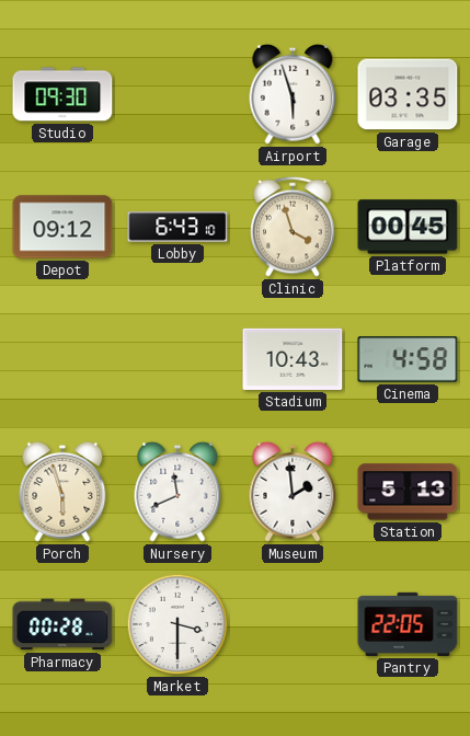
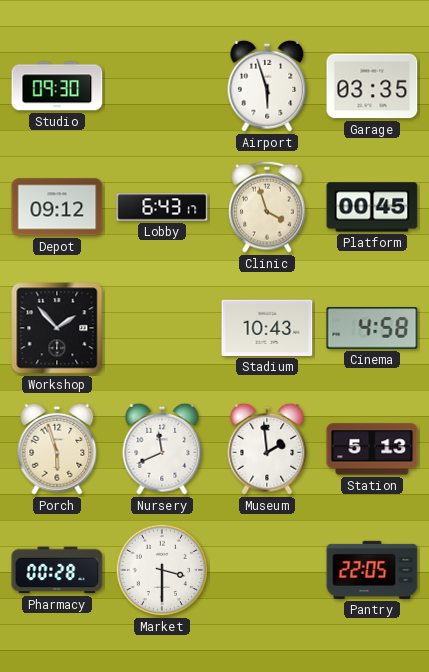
Lobby: 6:43:10 -> 6:43:17 (162, 207)
Workshop: none -> 1:53 (57, 328)
